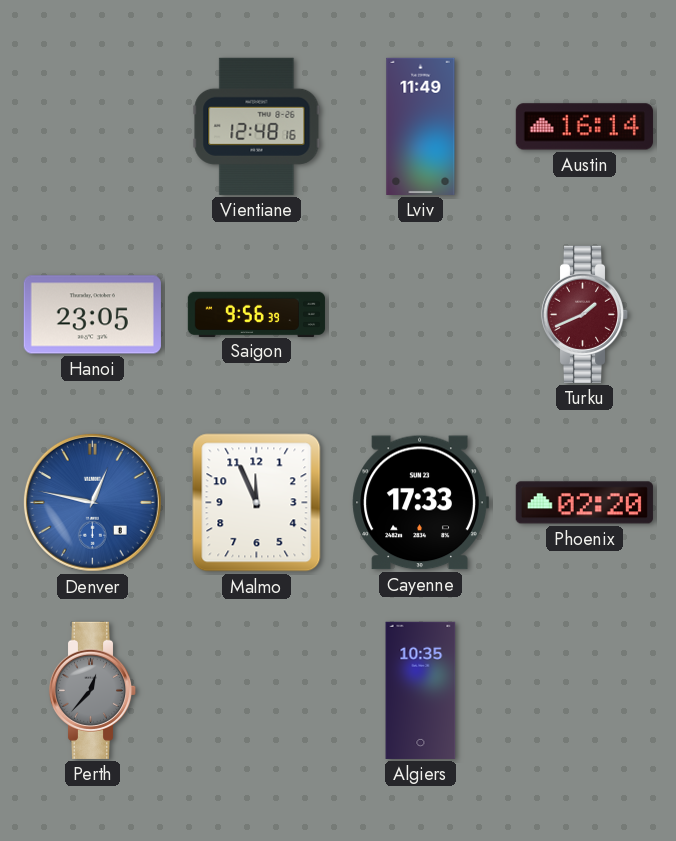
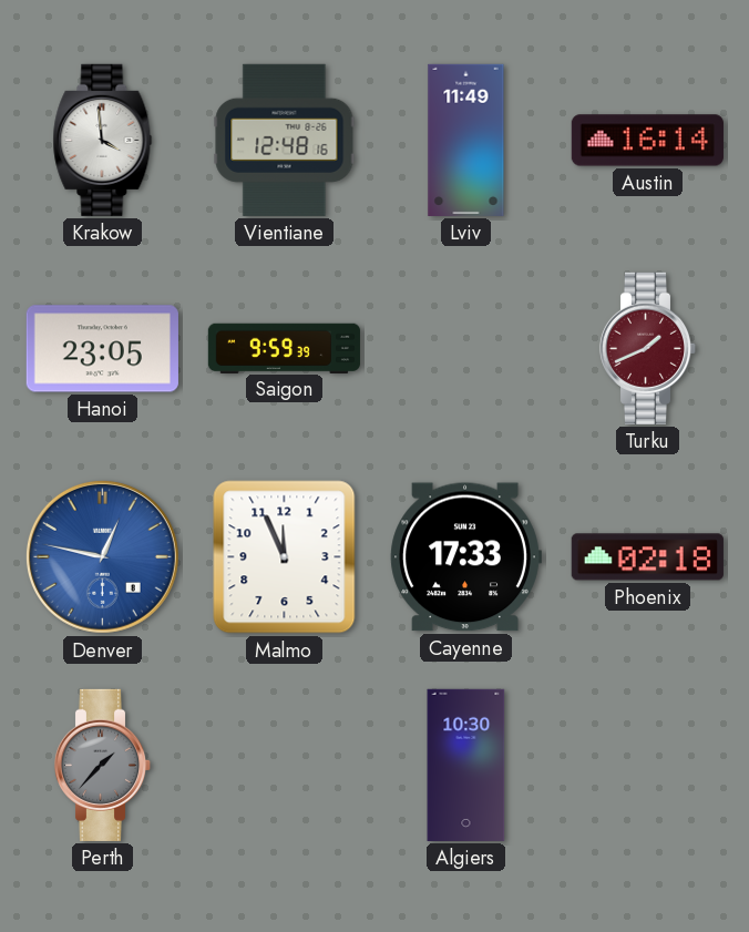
Krakow: none -> 3:59 (103, 140)
Saigon: 9:56 -> 9:59 (284, 348)
Phoenix: 02:20 -> 02:18 (647, 557)
Perth: 12:37 -> 1:37 (103, 765)
Algiers: 10:35 -> 10:30 (466, 765)
